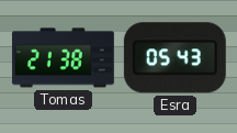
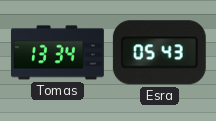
Tomas: 21:38 -> 13:34 (57, 53)
